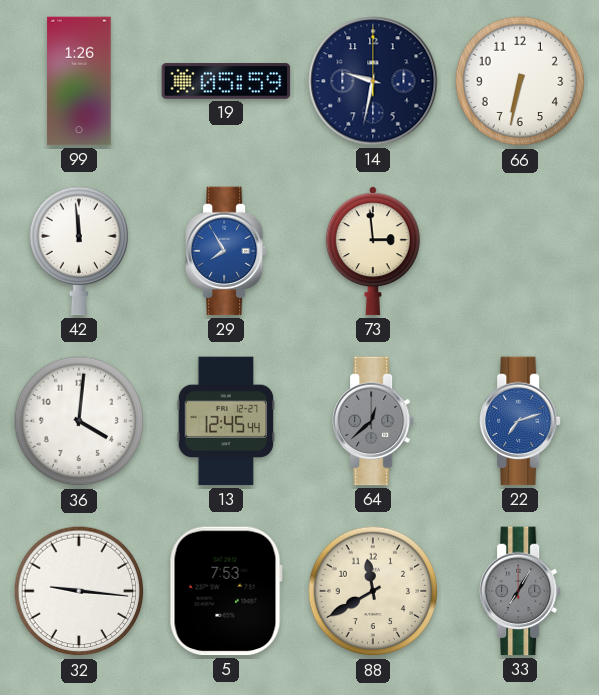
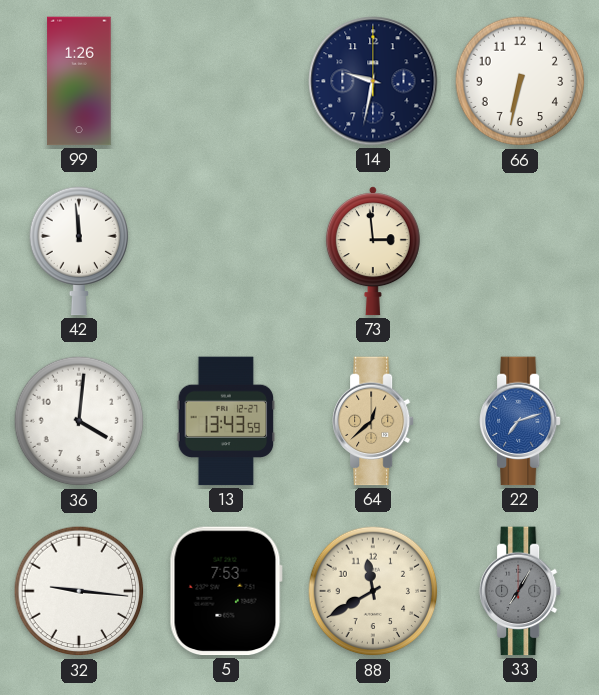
19: 05:59 -> none (226, 81)
29: 7:55 -> none (227, 251)
13: 12:45 -> 13:43 (226, 421)
64 dial: grey -> champagne (374, 421)
